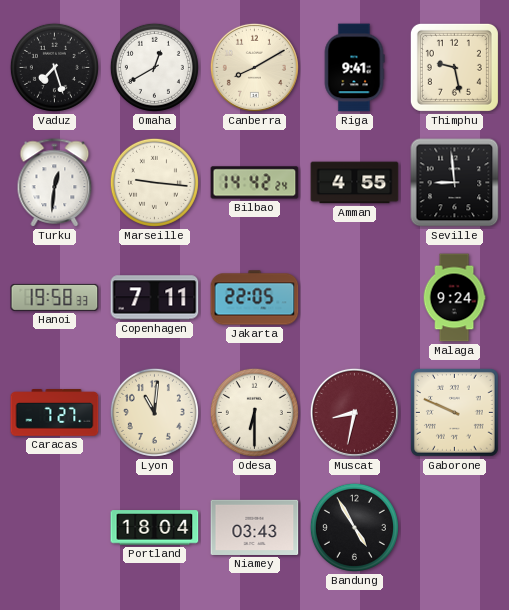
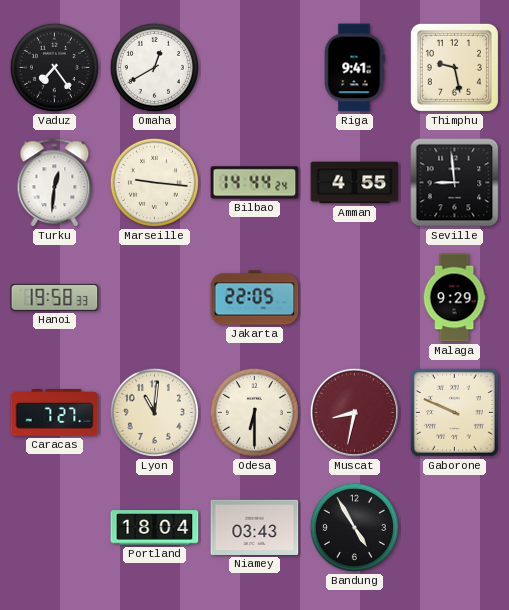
Vaduz: 7:27 -> 7:24 (54, 67)
Canberra: 8:10 -> none (254, 67)
Bilbao: 14:42 -> 14:44 (255, 183)
Copenhagen: 7:11 -> none (155, 298)
Malaga: 9:24 -> 9:29 (454, 298)
